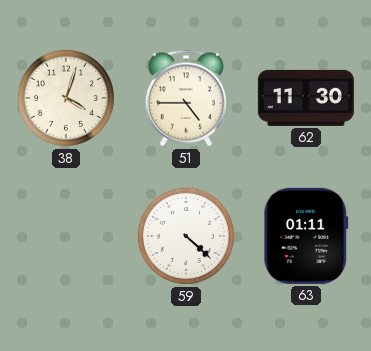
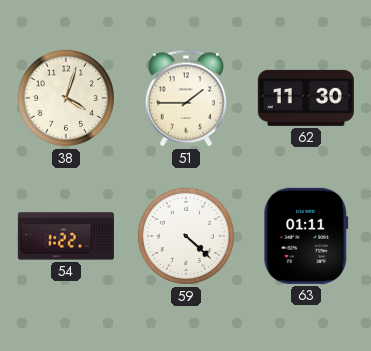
51: 4:45 -> 1:45 (185, 98)
54: none -> 1:22 (66, 236)
